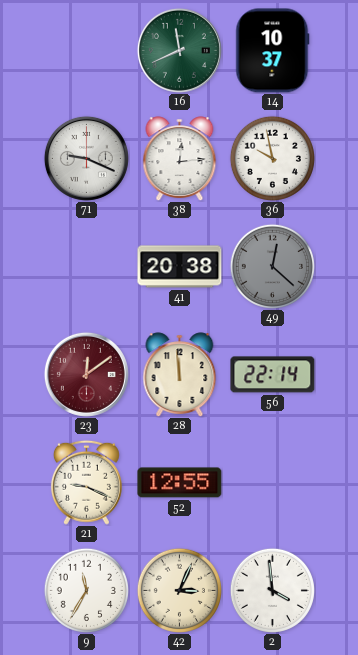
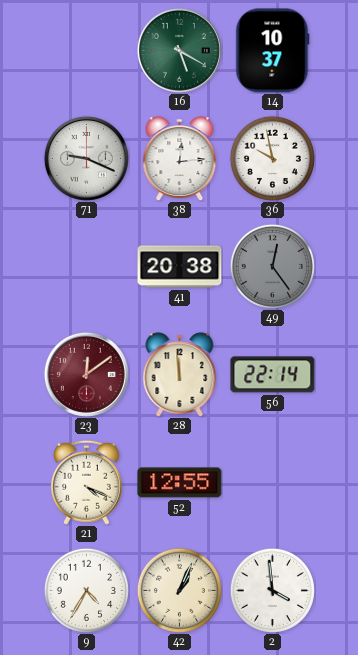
16: 11:41 -> 5:20 (179, 50)
49: 12:22 -> 12:24 (272, 266)
21: 9:19 -> 4:19 (86, 482)
9: 11:35 -> 4:35 (86, 590)
42: 3:04 -> 1:04 (179, 590)
